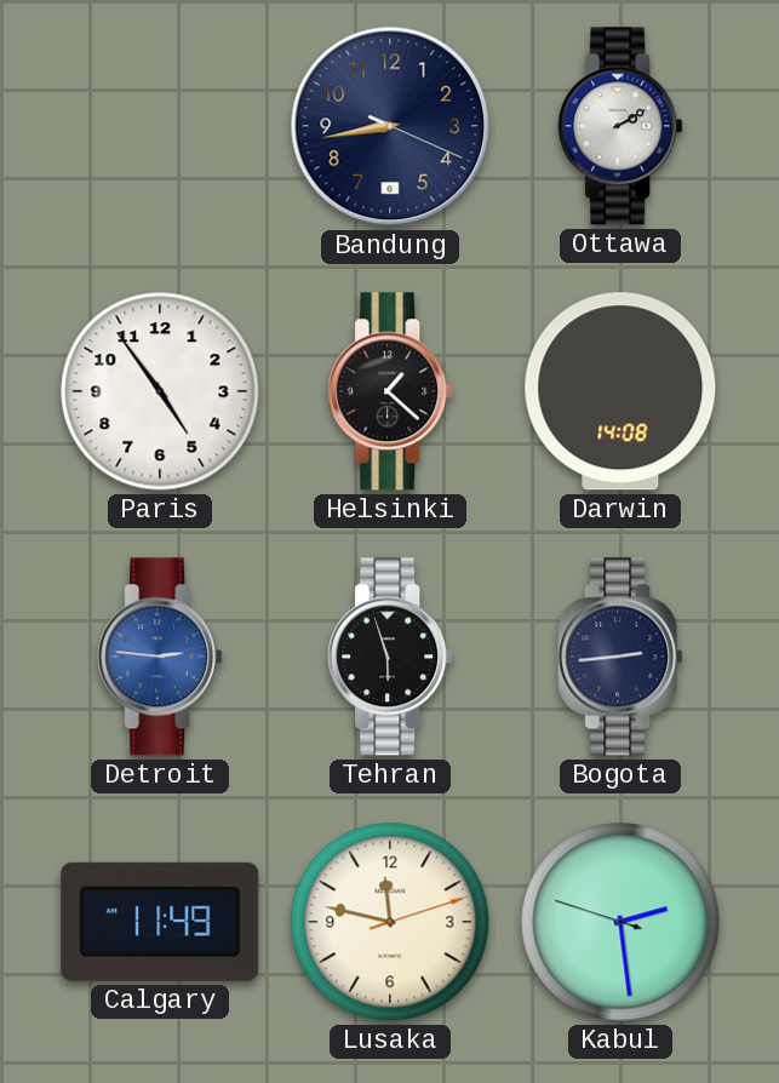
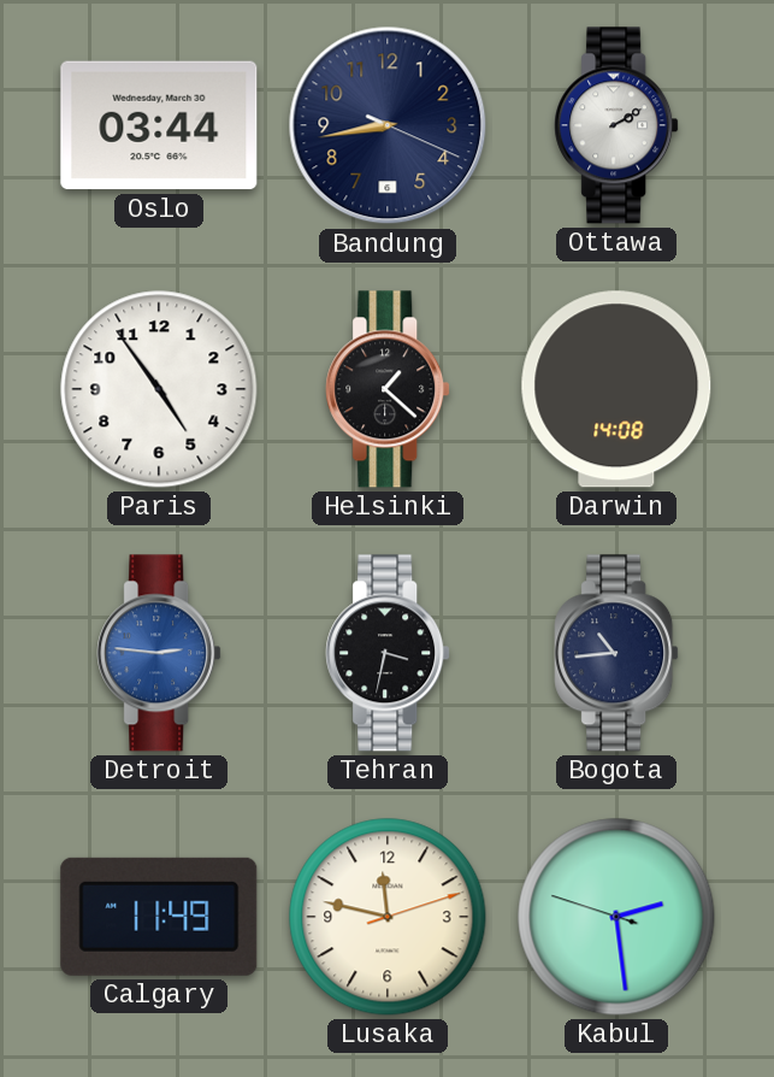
Oslo: none -> 03:44 (159, 125)
Tehran: 5:57 -> 3:32 (388, 653)
Bogota: 2:44 -> 10:44 (616, 653)
